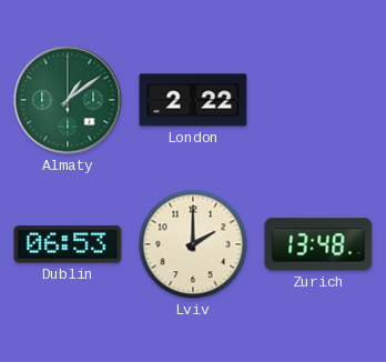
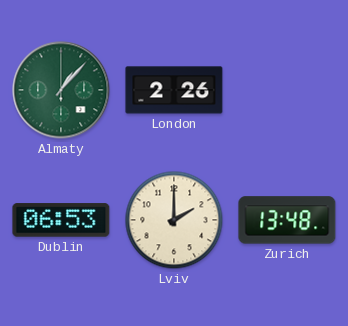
Almaty: 1:09 -> 1:07 (61, 90)
London: 2:22 -> 2:26 (174, 90)
